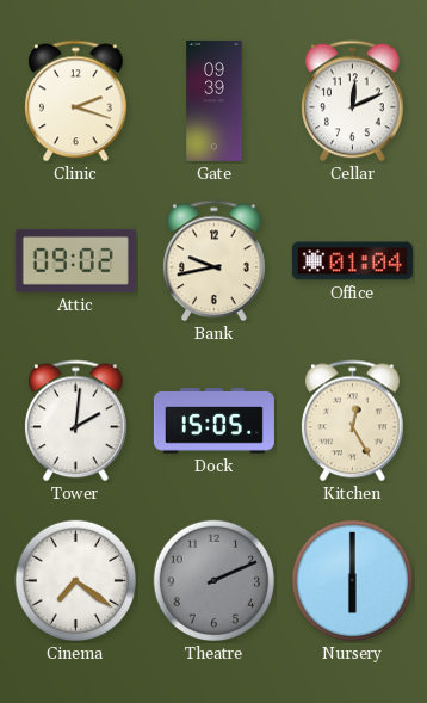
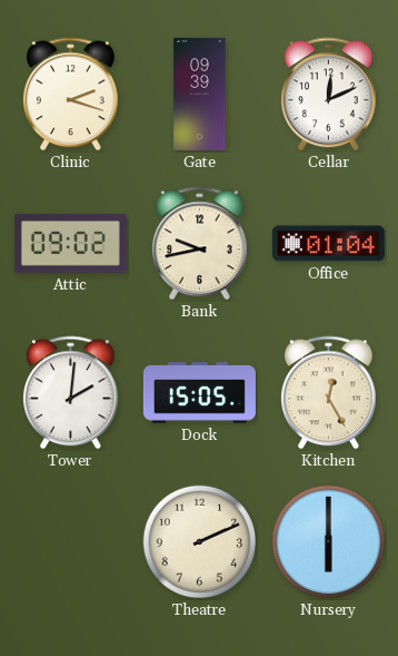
Cinema: 7:21 -> none (76, 581)
Theatre dial: grey -> cream (200, 542)
